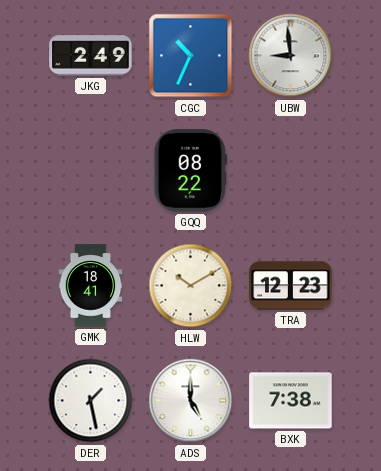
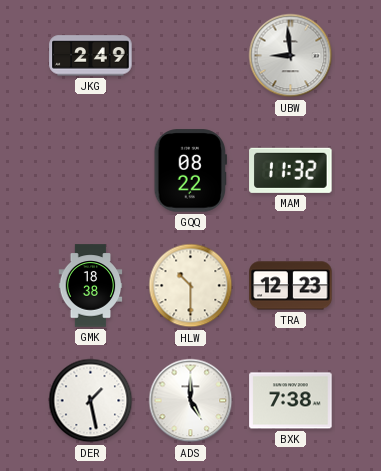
CGC: 10:34 -> none (191, 56)
MAM: none -> 11:32 (291, 170)
GMK: 18:41 -> 18:38 (91, 286)
HLW: 10:10 -> 10:30 (191, 286)
